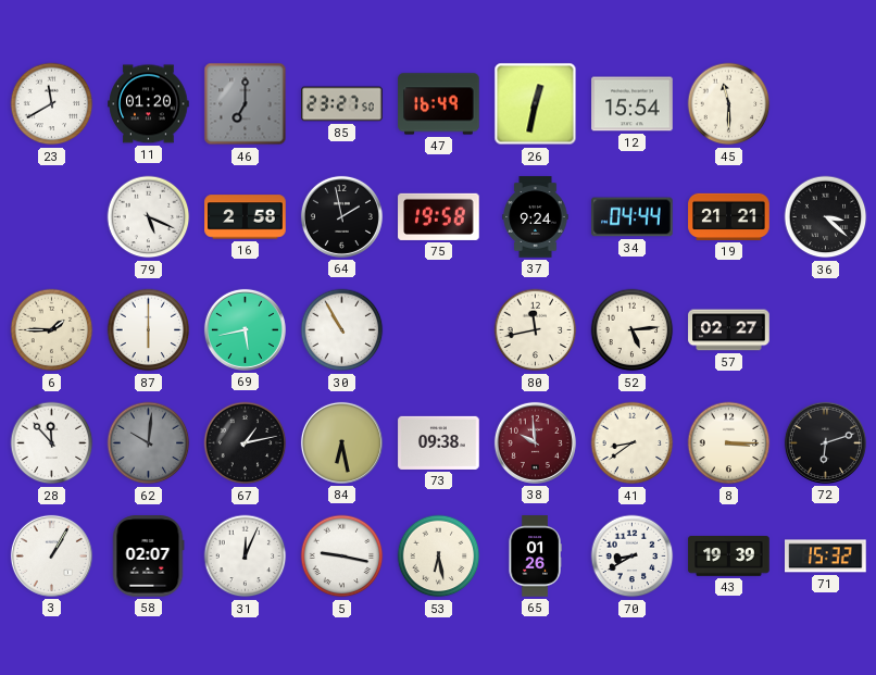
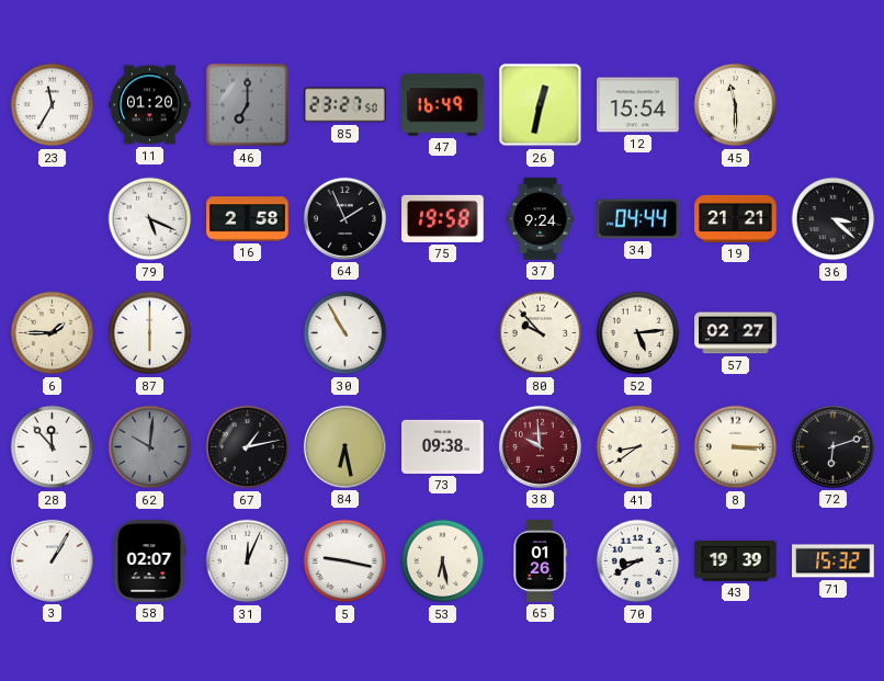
23: 11:40 -> 11:35 (53, 105)
64: 1:58 -> 1:56 (344, 218)
69: 5:43 -> none (245, 329)
80: 11:43 -> 9:53 (541, 333)
